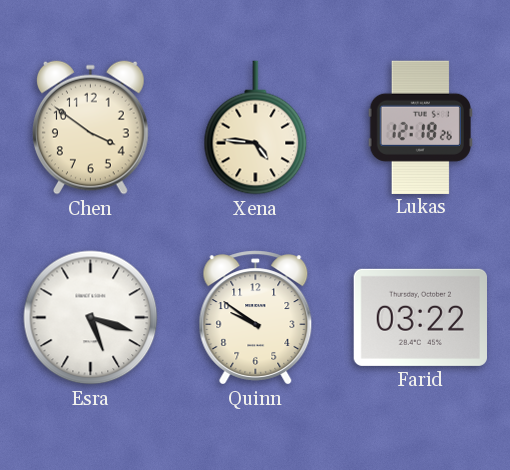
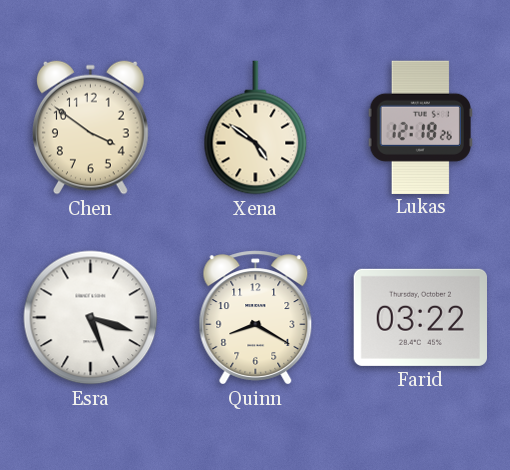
Xena: 4:46 -> 4:51 (256, 128)
Quinn: 9:51 -> 8:20 (256, 318)
